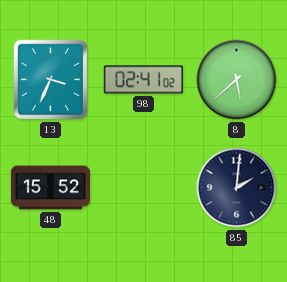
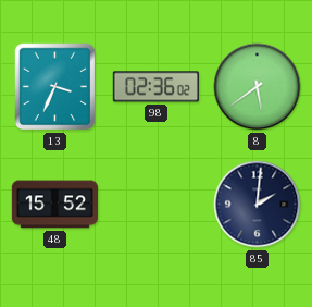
98: 02:41 -> 02:36 (155, 87)
8: 5:38 -> 5:39 (258, 87)
